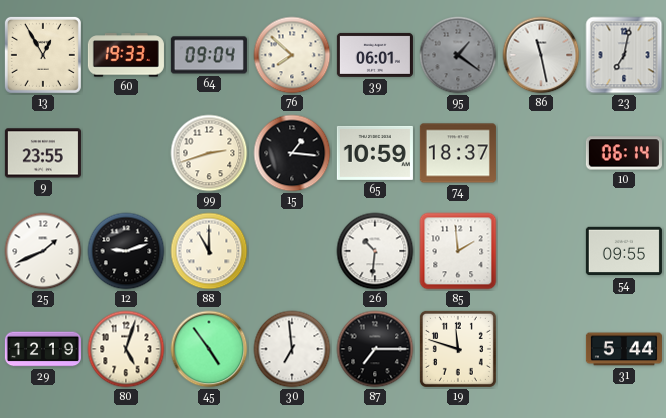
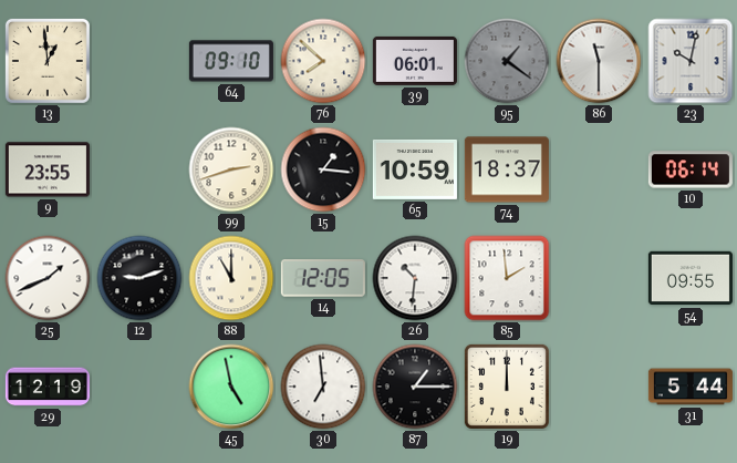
13: 12:55 -> 12:59 (48, 61)
60: 19:33 -> none (126, 55)
64: 09:04 -> 09:10 (231, 61)
86: 11:28 -> 11:30 (599, 61)
23: 7:02 -> 10:02 (691, 61)
14: none -> 12:05 (323, 279)
80: 5:03 -> none (126, 349)
45: 4:54 -> 4:58 (231, 387)
87: 7:15 -> 1:15 (415, 387)
19: 11:48 -> 12:00 (507, 387)
